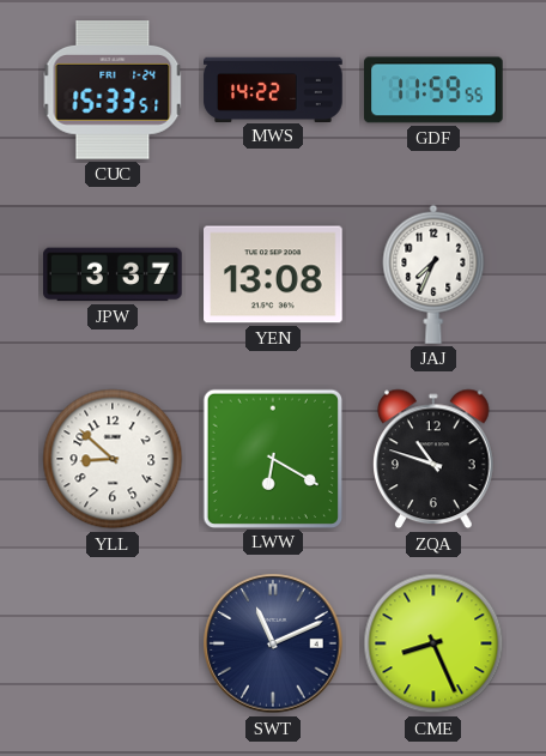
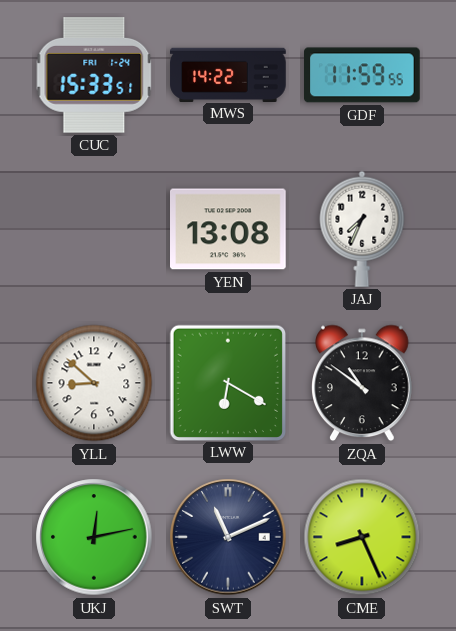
JPW: 3:37 -> none (113, 274)
ZQA: 10:48 -> 10:51 (362, 383)
UKJ: none -> 12:13 (94, 537)
